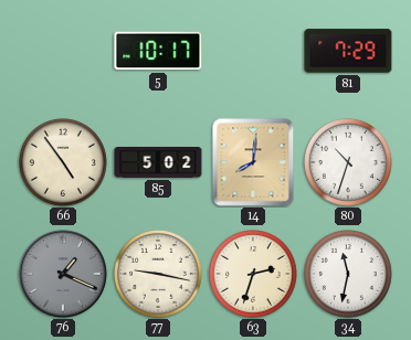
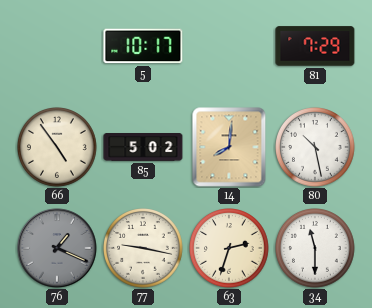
80: 10:33 -> 10:28 (316, 148)
34: 11:32 -> 11:30 (316, 249)
